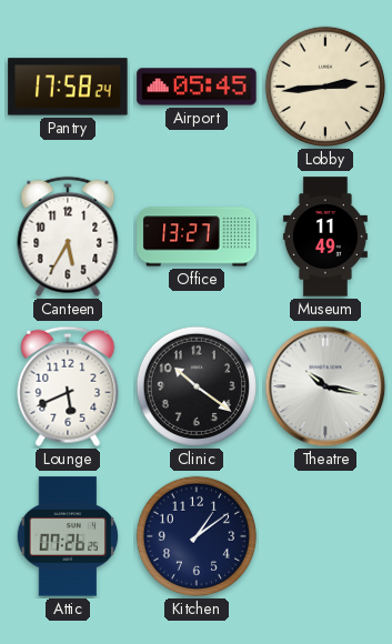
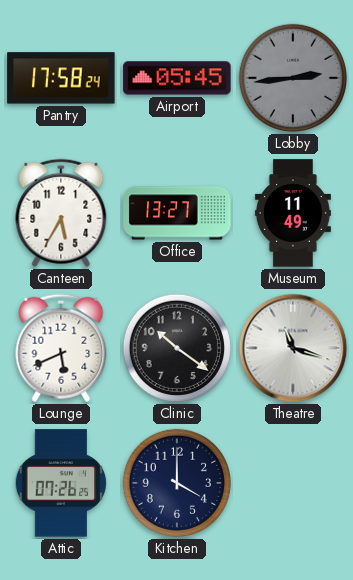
Lobby dial: cream -> grey (293, 78)
Theatre: 10:17 -> 11:18 (293, 348)
Kitchen: 1:09 -> 4:00 (177, 483)
